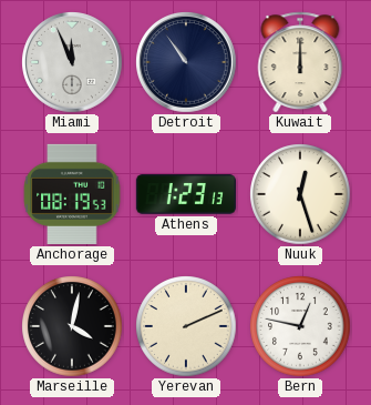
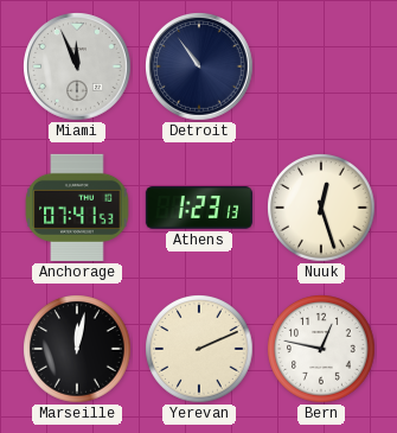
Kuwait: 12:00 -> none (300, 62)
Anchorage: 08:19 -> 07:41 (77, 208)
Marseille: 4:02 -> 12:02 (77, 349)
